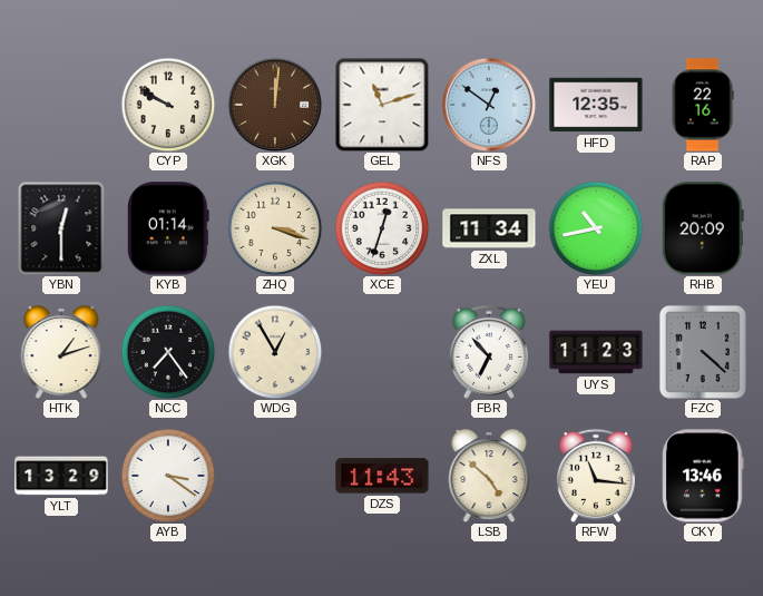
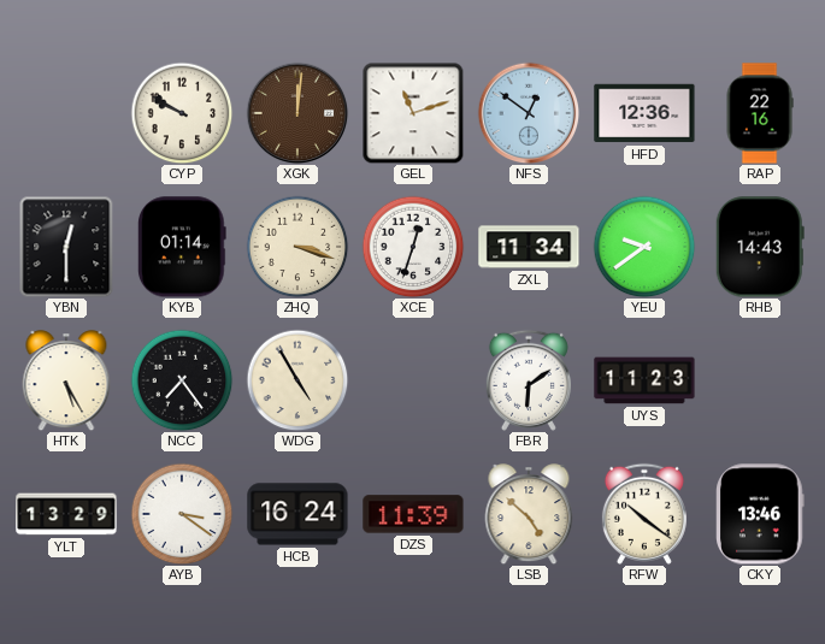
HFD: 12:35 -> 12:36 (644, 113)
YEU: 10:43 -> 9:39 (644, 247)
RHB: 20:09 -> 14:43 (760, 247)
HTK: 1:12 -> 5:25 (66, 380)
WDG: 12:55 -> 4:55 (297, 380)
FBR: 6:53 -> 6:09 (529, 380)
FZC: 4:22 -> none (703, 352)
HCB: none -> 16:24 (297, 514)
DZS: 11:43 -> 11:39 (413, 514)
RFW: 11:16 -> 10:21 (644, 514)
